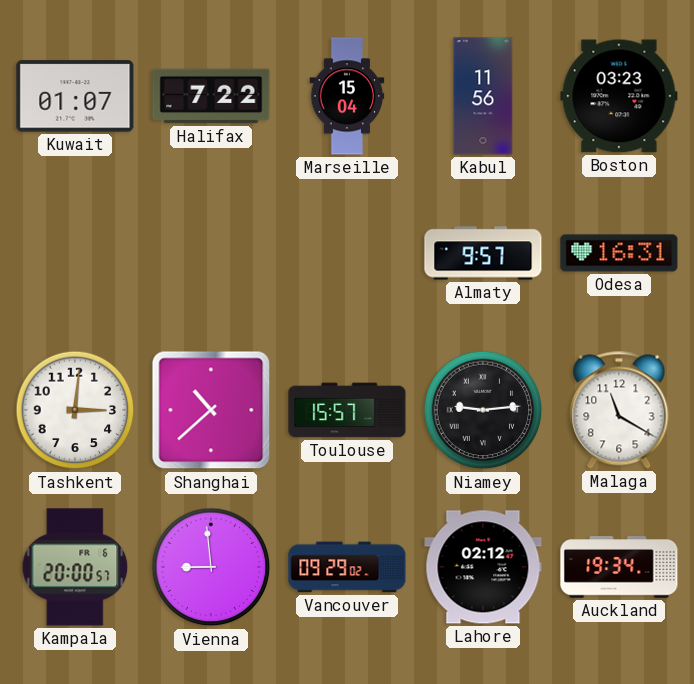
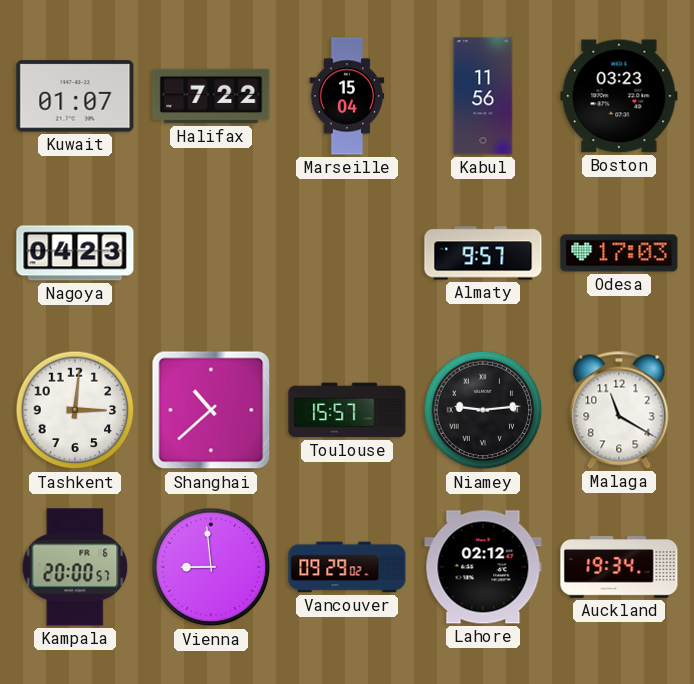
Nagoya: none -> 04:23 (75, 253)
Odesa: 16:31 -> 17:03 (619, 253)
